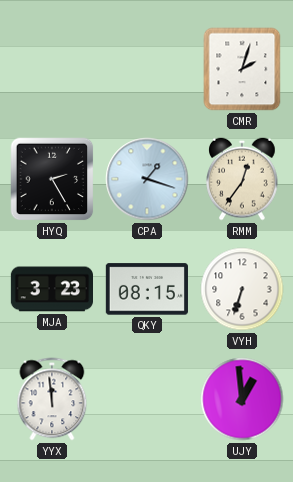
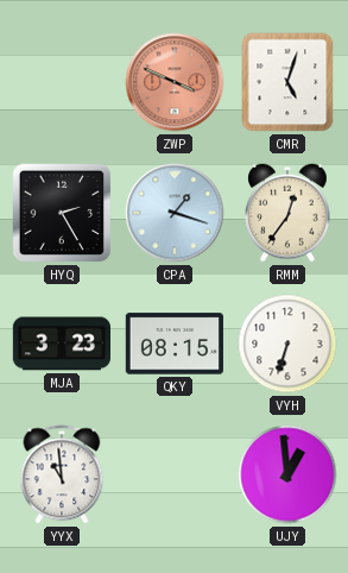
ZWP: none -> 3:49 (175, 82)
CMR: 2:03 -> 5:03 (287, 82)
YYX: 11:59 -> 10:59 (62, 474)
